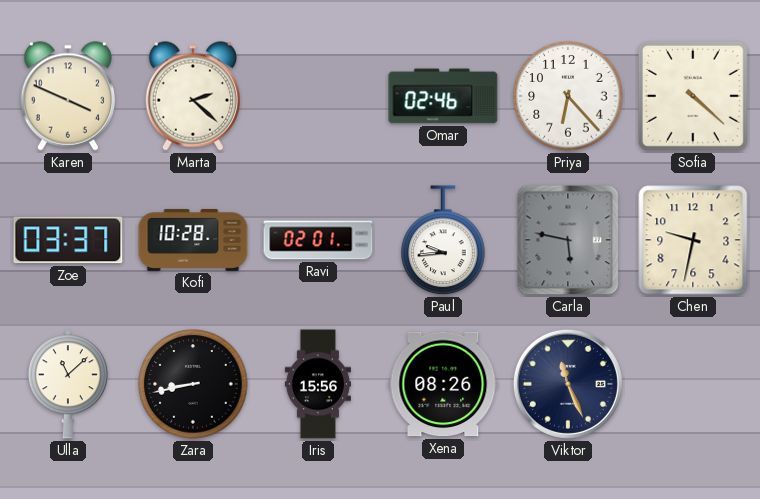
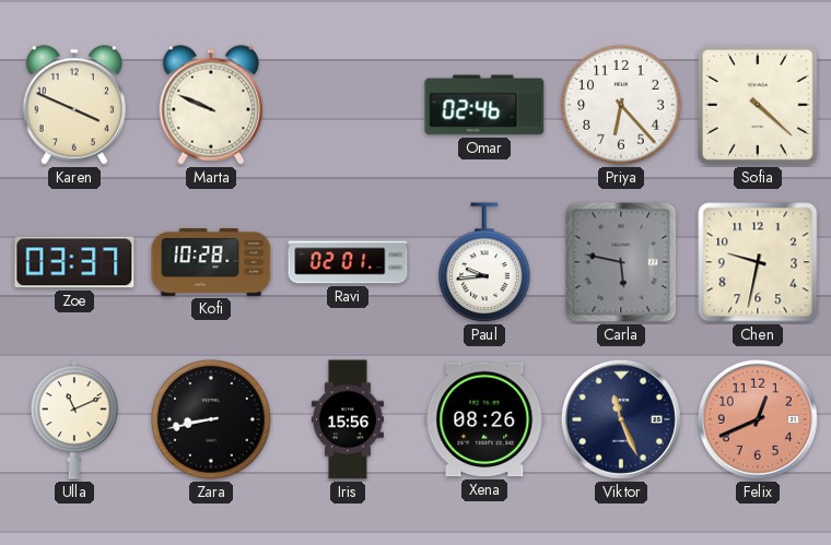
Marta: 2:22 -> 9:49 (211, 105)
Ulla: 11:08 -> 11:11 (74, 419)
Felix: none -> 12:41 (758, 419)
